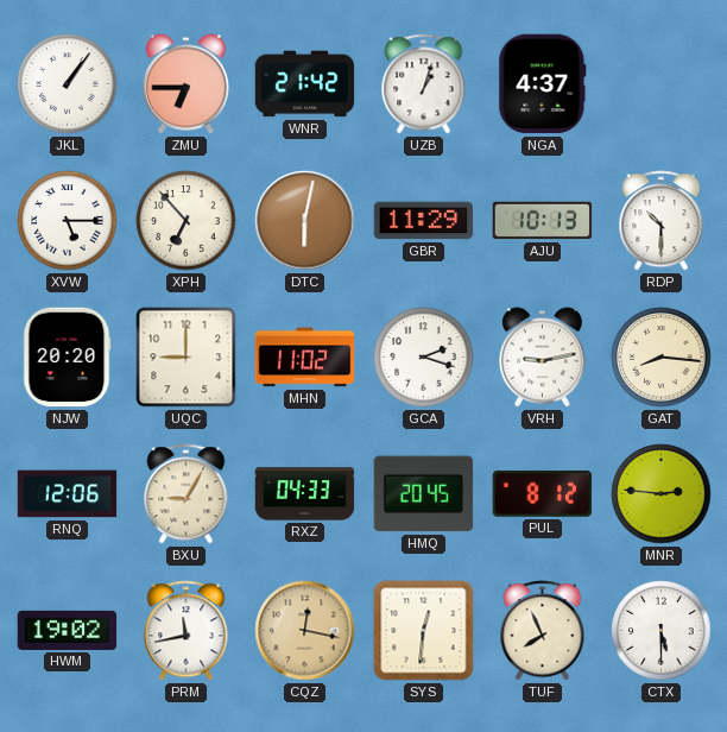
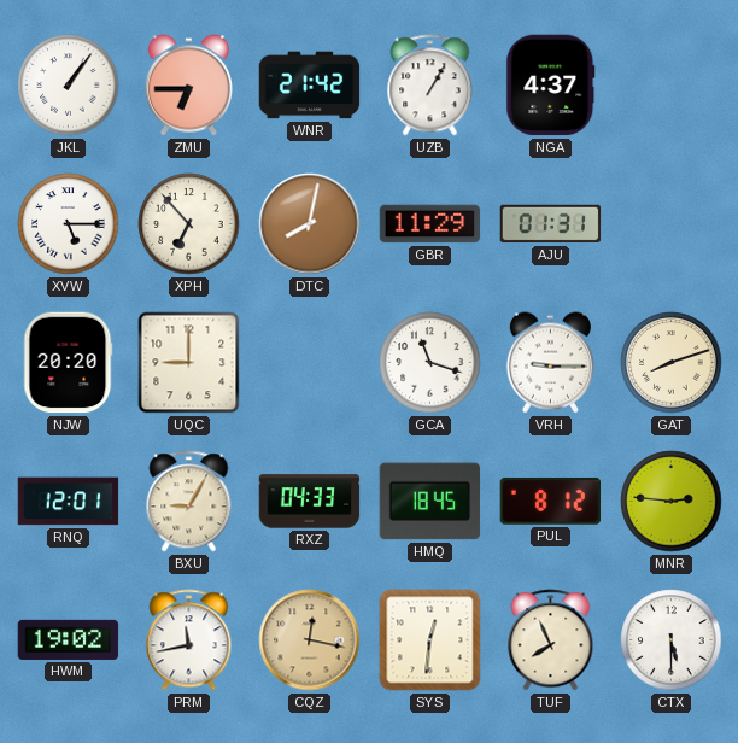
UZB: 1:03 -> 1:05 (430, 86)
DTC: 6:02 -> 8:02 (310, 224)
AJU: 10:13 -> 01:31 (551, 224)
RDP: 10:30 -> none (662, 221)
MHN: 11:02 -> none (305, 358)
GCA: 2:18 -> 11:18 (430, 363)
VRH: 9:13 -> 9:15 (550, 363)
GAT: 8:16 -> 8:12 (672, 363)
RNQ: 12:06 -> 12:01 (69, 502)
HMQ: 20:45 -> 18:45 (430, 502)
